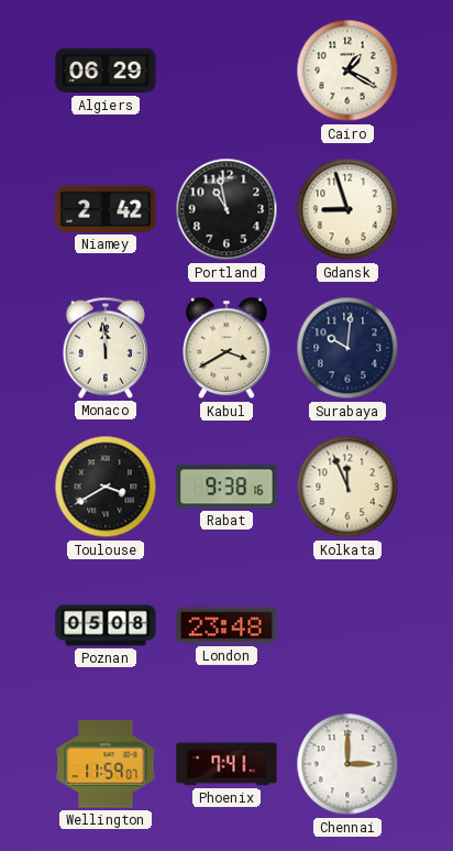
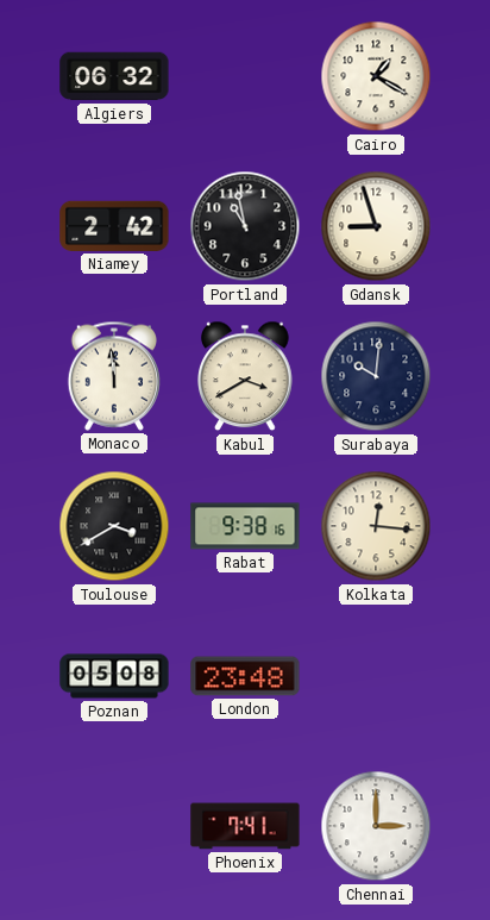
Algiers: 06:29 -> 06:32 (114, 76)
Kolkata: 11:56 -> 12:16 (376, 526)
Wellington: 11:59 -> none (106, 764)
